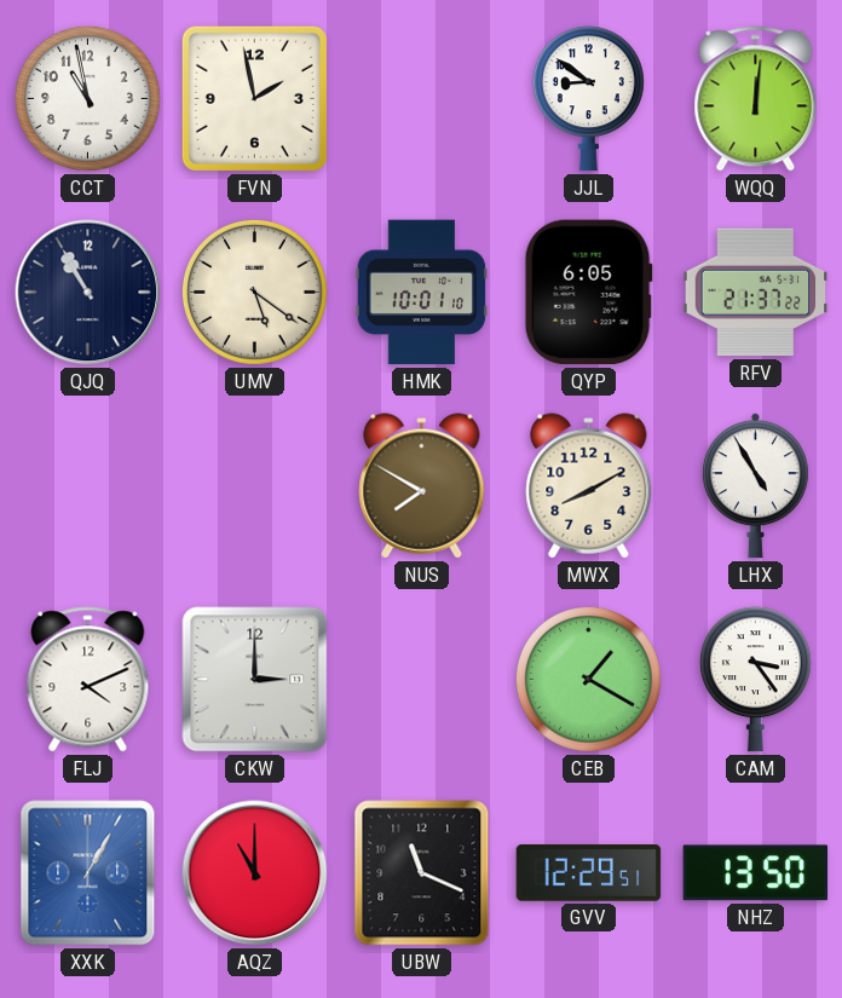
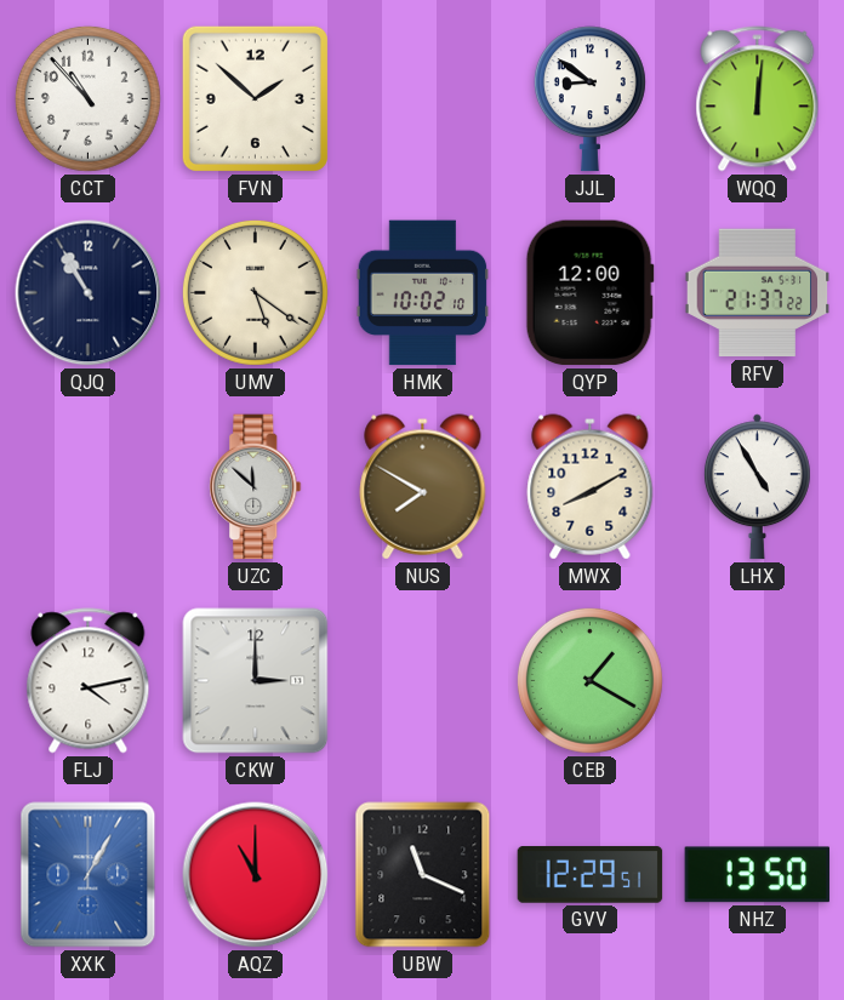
CCT: 10:58 -> 10:53 (87, 98)
FVN: 1:58 -> 1:52 (255, 98)
HMK: 10:01 -> 10:02 (423, 293)
QYP: 6:05 -> 12:00 (589, 293)
UZC: none -> 11:52 (256, 487)
FLJ: 4:11 -> 4:13 (89, 681)
CAM: 3:24 -> none (755, 680)
